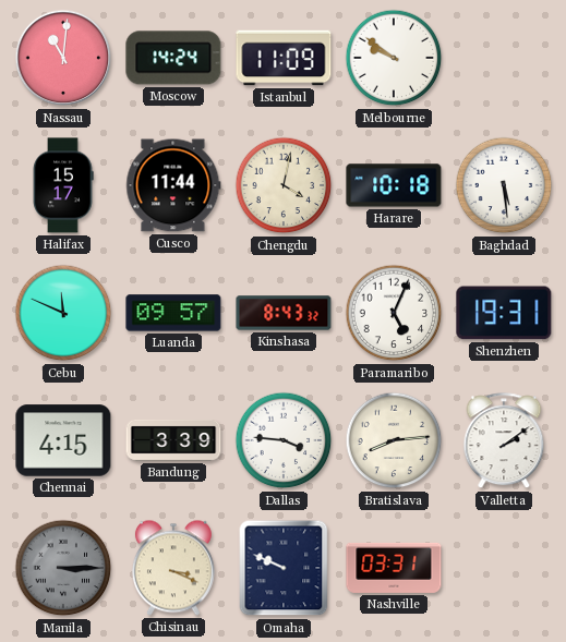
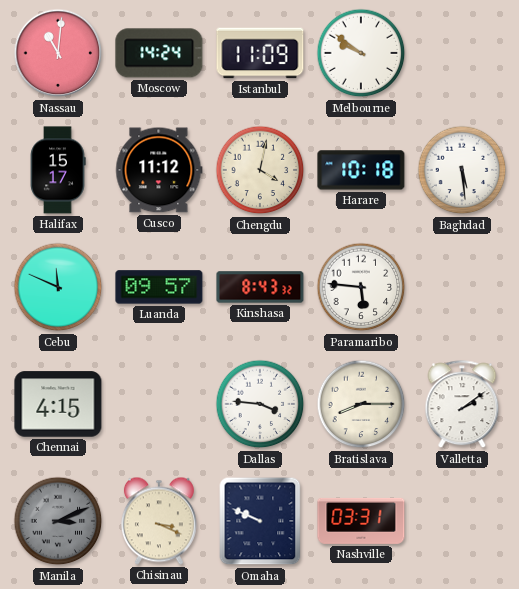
Cusco: 11:44 -> 11:12 (159, 170)
Paramaribo: 5:04 -> 5:46 (361, 287)
Shenzhen: 19:31 -> none (504, 313)
Bandung: 3:39 -> none (173, 440)
Bratislava: 8:14 -> 8:15 (361, 404)
Manila: 3:15 -> 3:11 (58, 521)
